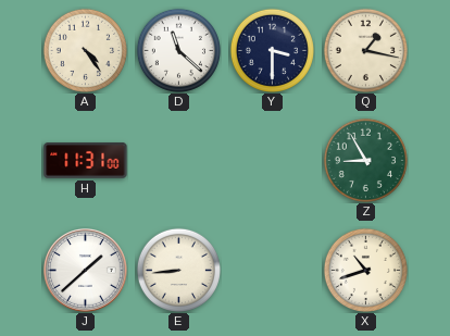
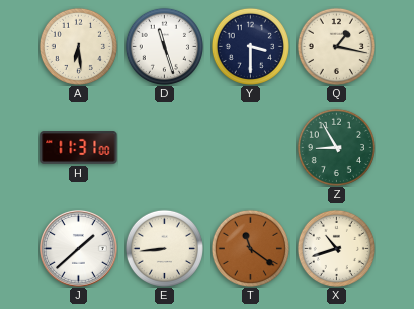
A: 4:24 -> 6:29 (78, 46)
D: 11:22 -> 11:27 (164, 46)
T: none -> 11:21 (250, 248)
